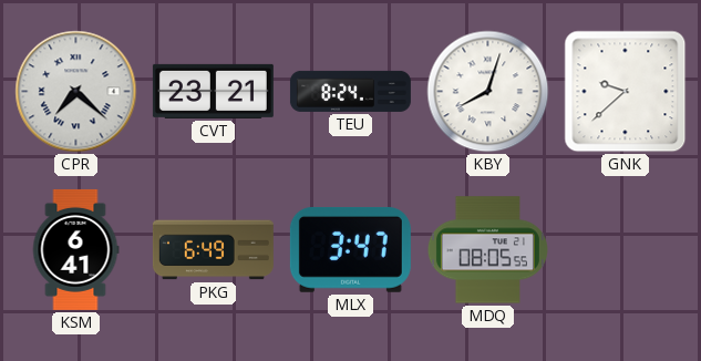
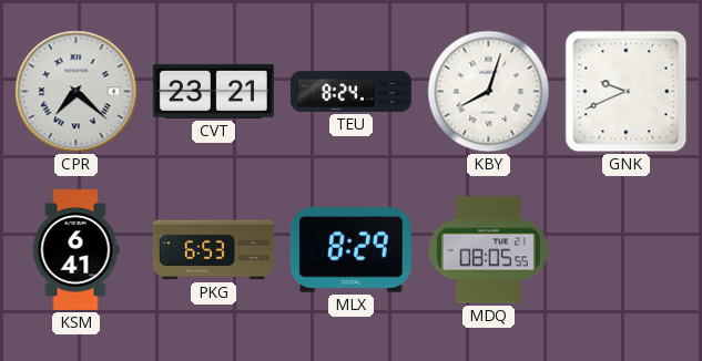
GNK: 9:38 -> 9:41 (627, 92)
PKG: 6:49 -> 6:53 (213, 250)
MLX: 3:47 -> 8:29 (350, 249)
